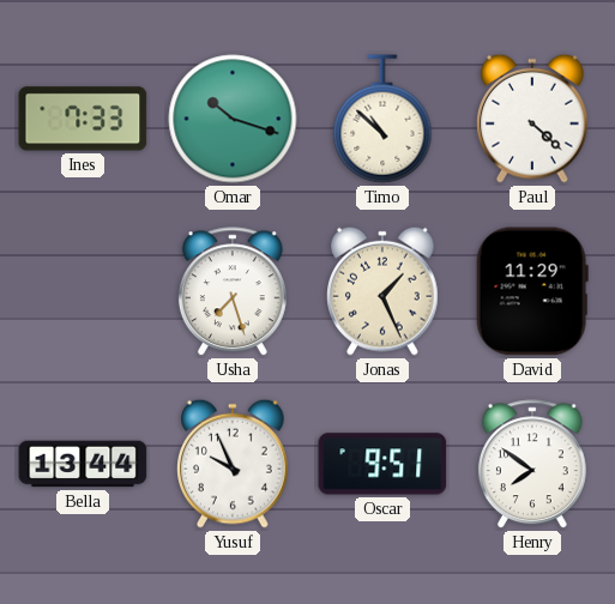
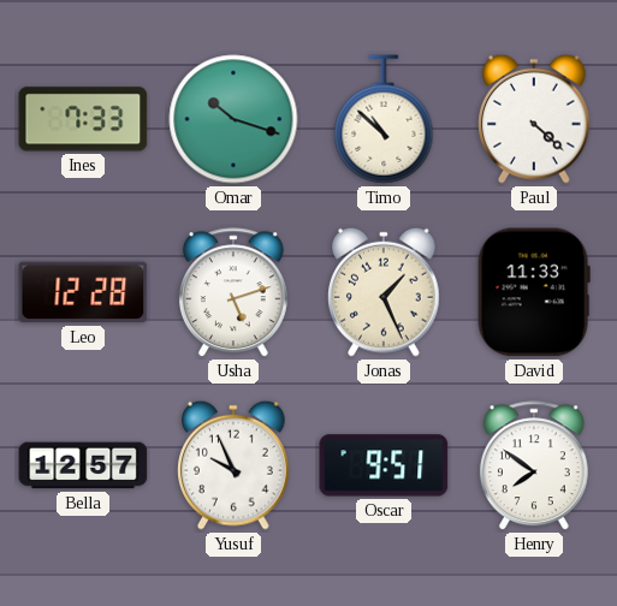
Leo: none -> 12:28 (83, 292)
Usha: 7:27 -> 5:12 (233, 293)
David: 11:29 -> 11:33 (534, 292)
Bella: 13:44 -> 12:57 (83, 465)
